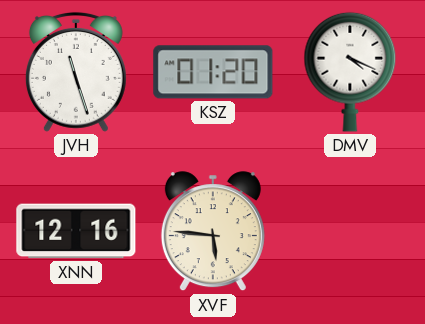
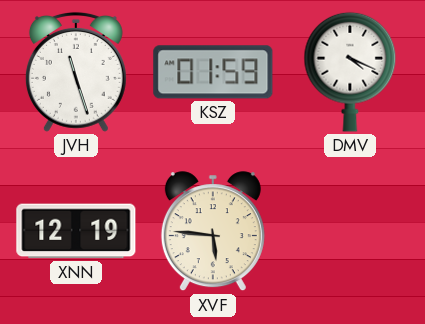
KSZ: 01:20 -> 01:59 (213, 72)
XNN: 12:16 -> 12:19 (76, 231)
